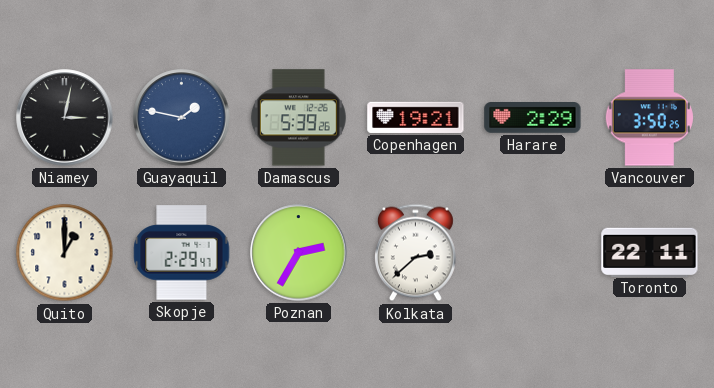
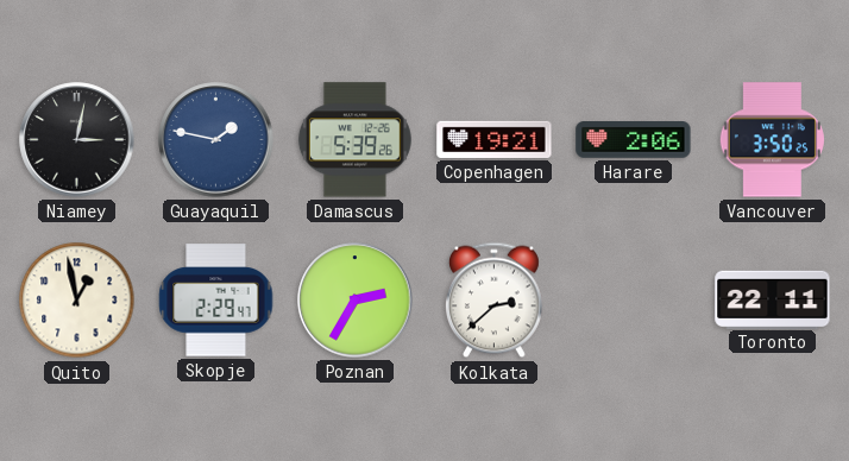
Harare: 2:29 -> 2:06 (634, 140)
Quito: 1:00 -> 12:58 (77, 301)
